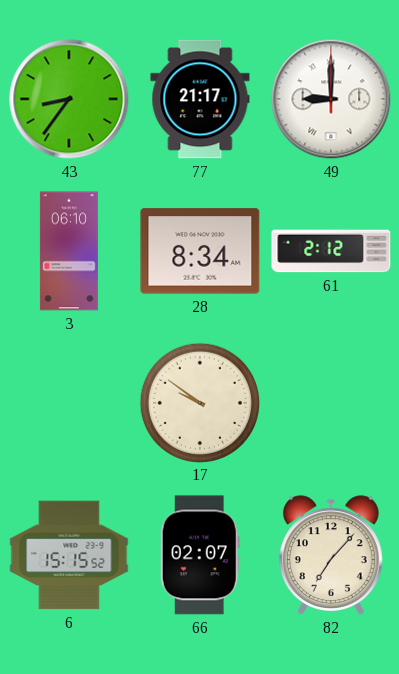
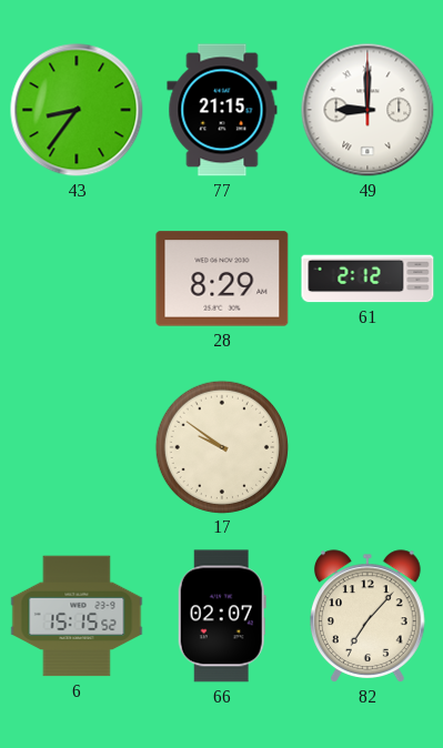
77: 21:17 -> 21:15 (222, 110)
3: 06:10 -> none (69, 251)
28: 8:34 -> 8:29 (222, 279)
